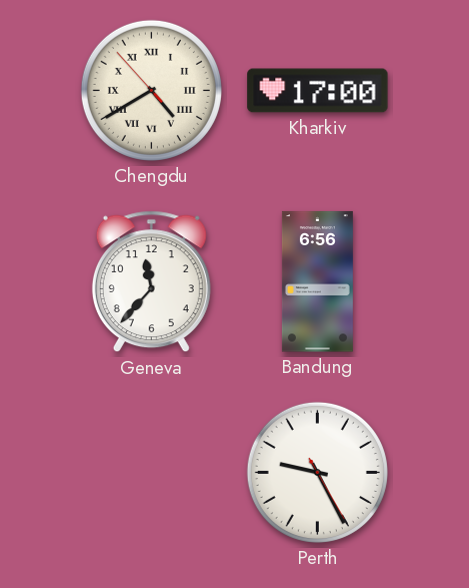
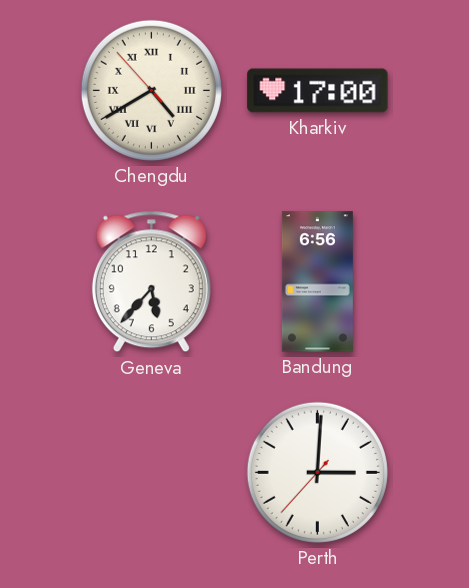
Geneva: 11:37 -> 5:37 (151, 282)
Perth: 9:25 -> 3:00 (317, 472)
